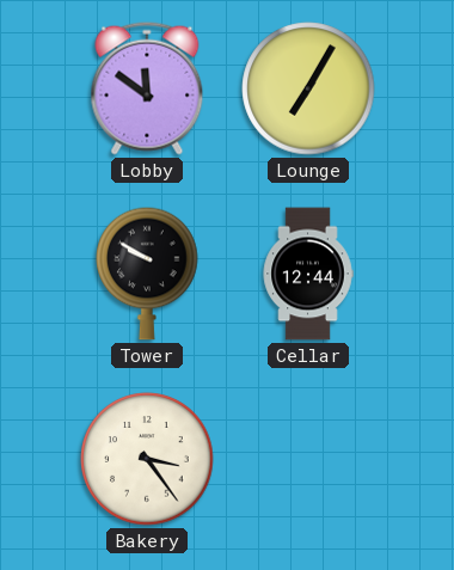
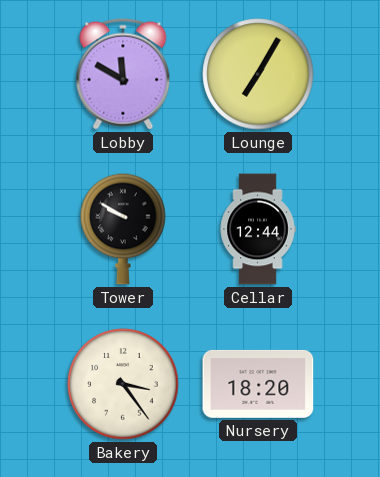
Lobby: 11:51 -> 11:50 (123, 74)
Nursery: none -> 18:20 (258, 384)
